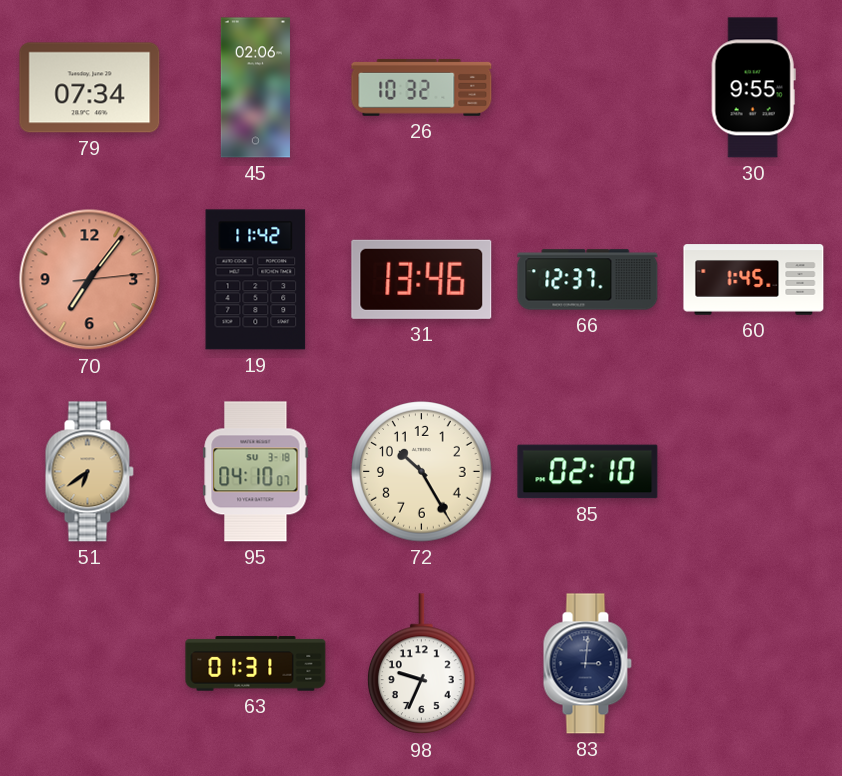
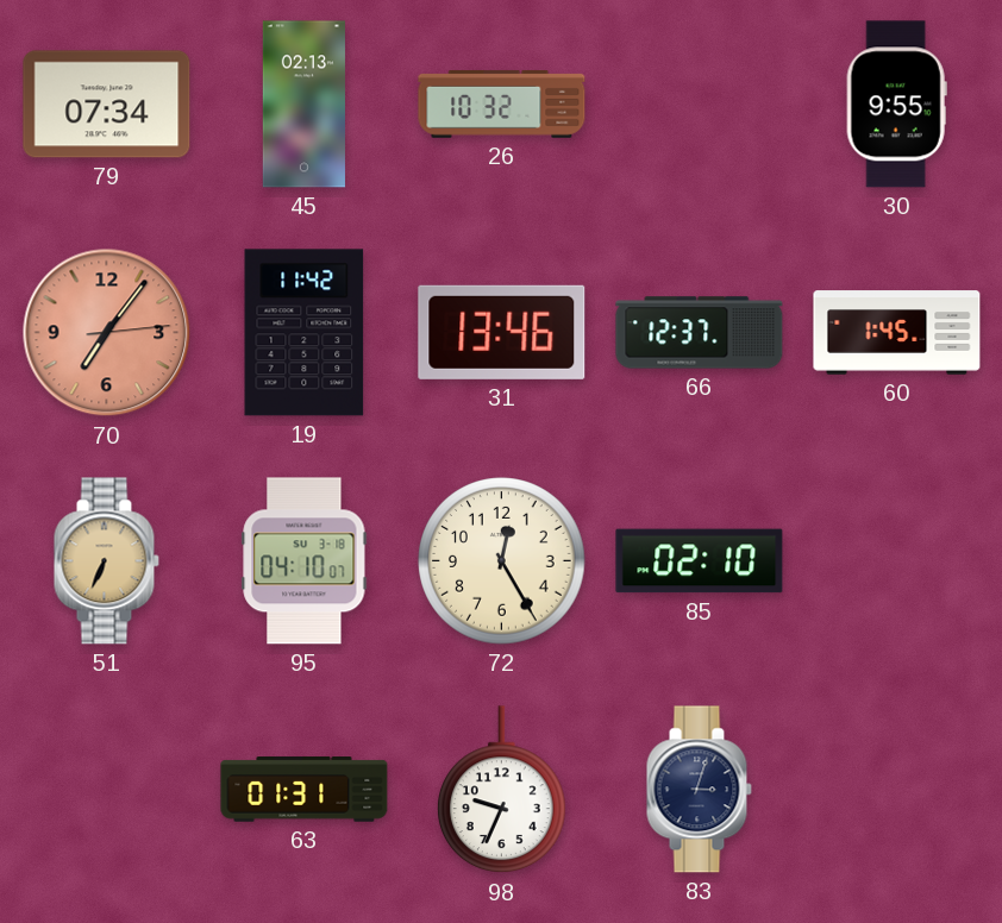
45: 02:06 -> 02:13 (303, 105)
51: 6:39 -> 6:34 (106, 561)
72: 10:25 -> 12:25 (502, 561)
83: 3:01 -> 3:03 (699, 790)
